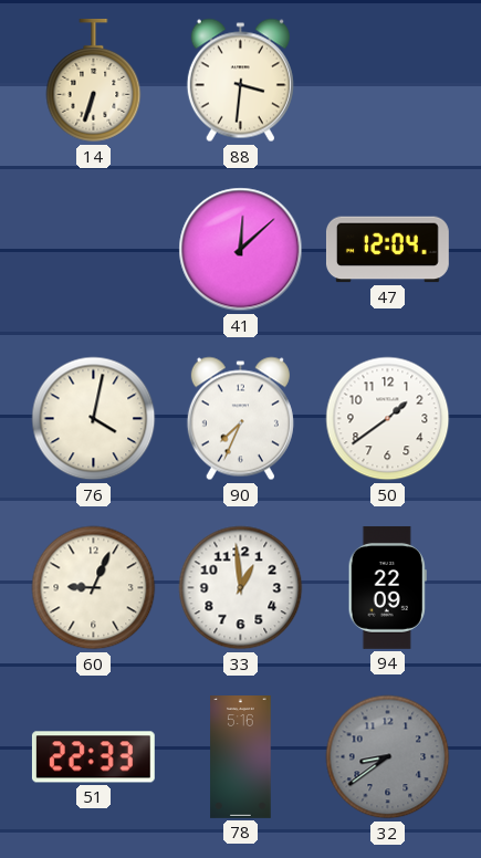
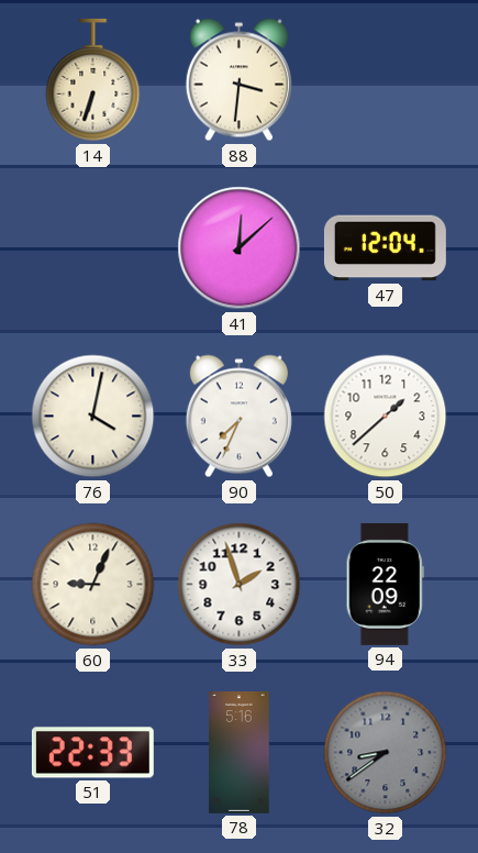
50: 1:39 -> 1:38 (386, 417)
33: 12:59 -> 1:57 (240, 585)
